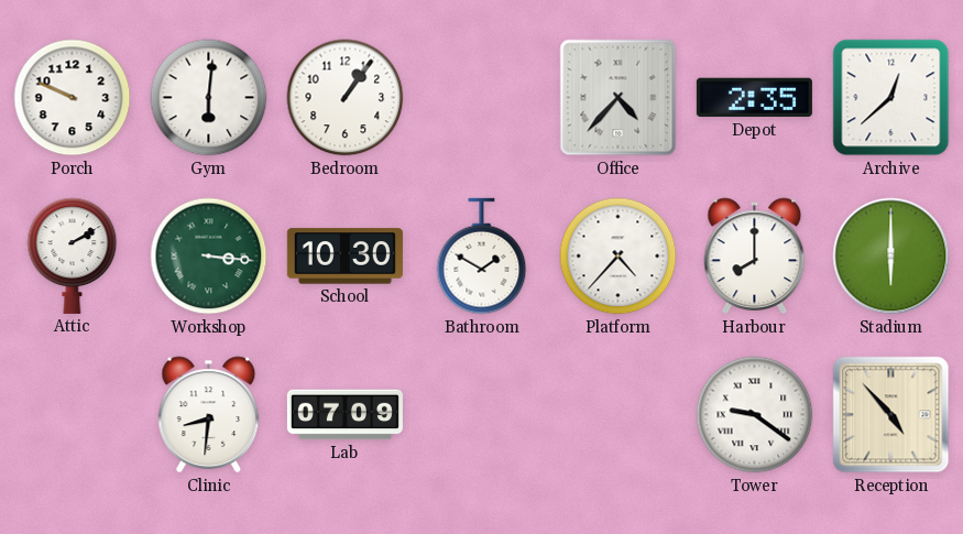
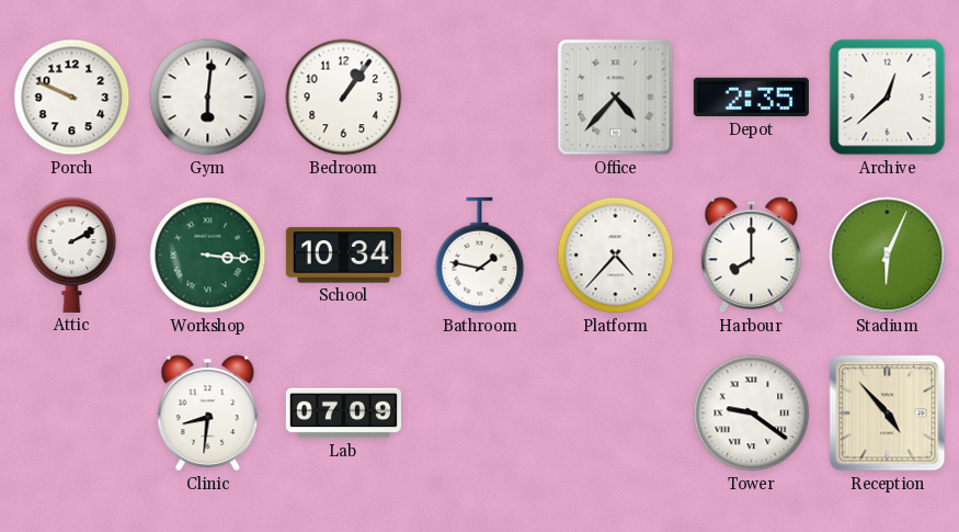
School: 10:30 -> 10:34 (343, 256)
Bathroom: 1:50 -> 1:47 (480, 256)
Stadium: 6:00 -> 6:04 (888, 256)
